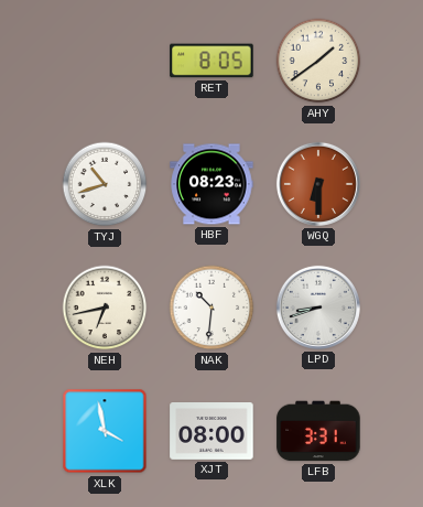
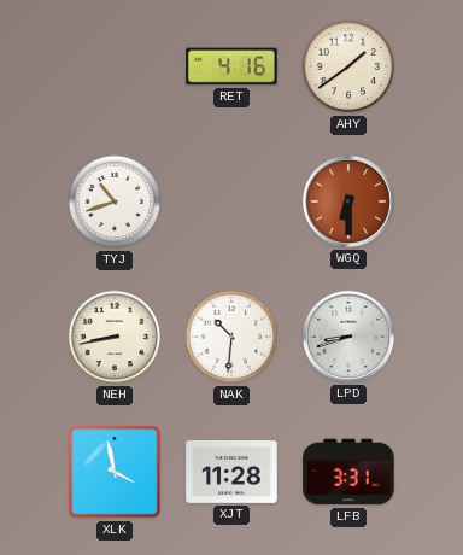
RET: 8:05 -> 4:16 (231, 66)
HBF: 08:23 -> none (211, 184)
NEH: 6:43 -> 8:43 (115, 337)
XJT: 08:00 -> 11:28 (231, 473)
